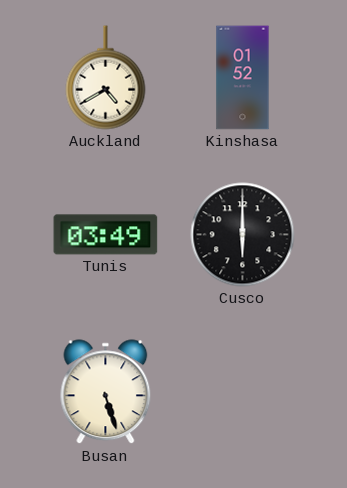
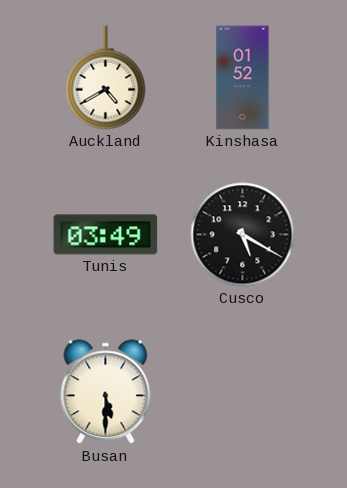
Cusco: 6:00 -> 5:20 (243, 235)
Busan: 5:27 -> 5:30 (106, 392)
